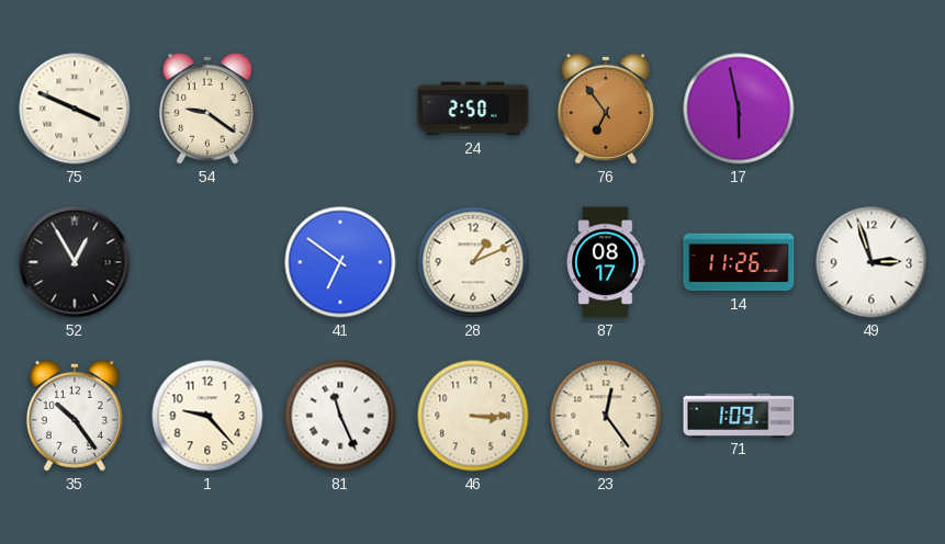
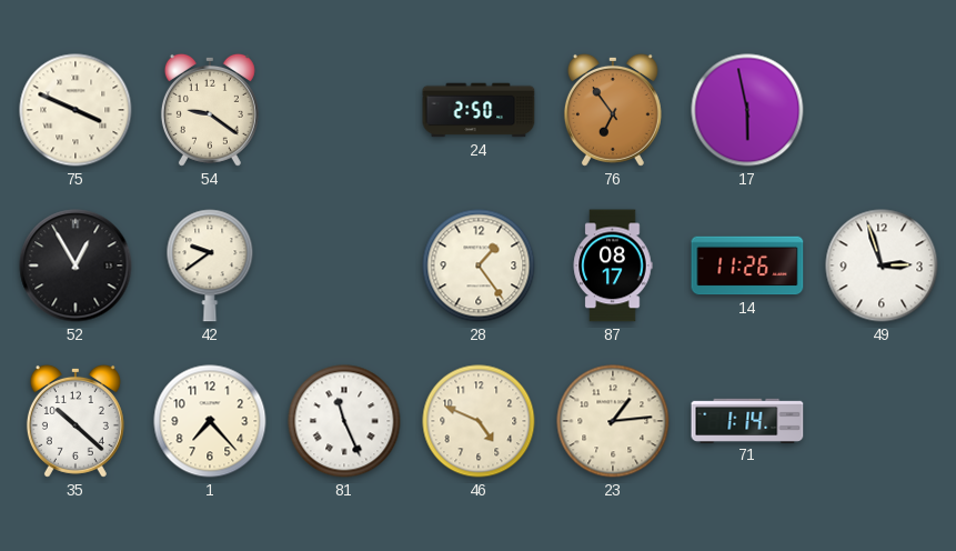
42: none -> 9:39 (210, 266)
41: 6:51 -> none (340, 262)
28: 1:11 -> 1:24 (479, 266)
35: 10:24 -> 10:22 (76, 421)
1: 9:23 -> 7:23 (210, 421)
46: 3:15 -> 4:49 (479, 421)
23: 12:24 -> 1:14 (613, 421)
71: 1:09 -> 1:14 (747, 420)
